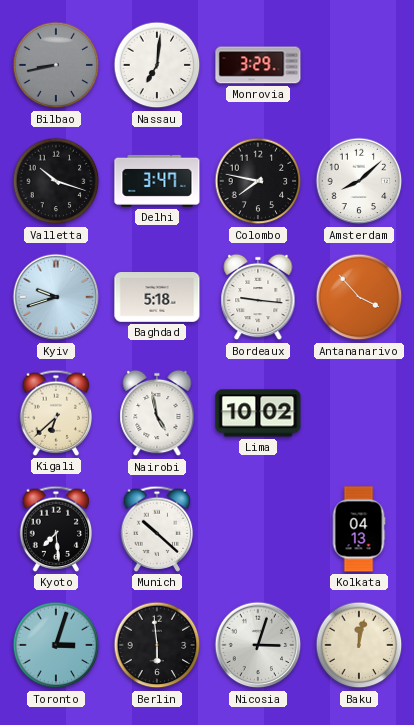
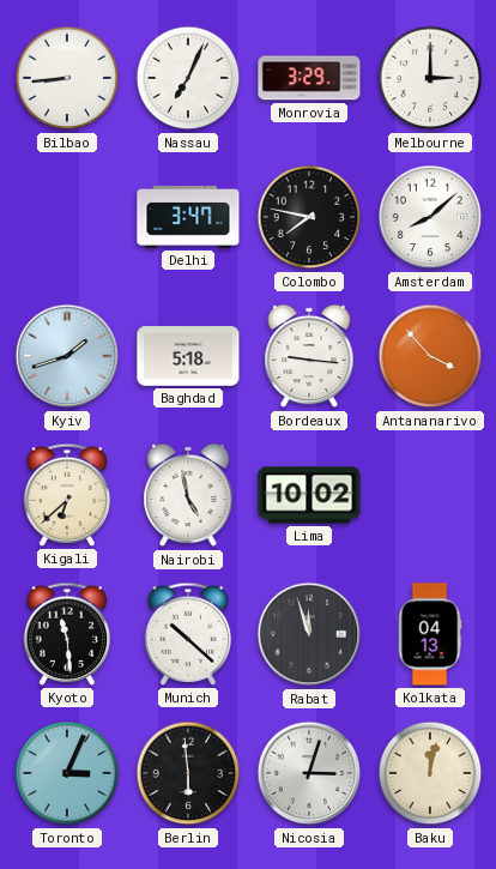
Bilbao: 8:43 -> 8:44 (67, 78)
Bilbao dial: grey -> white (67, 78)
Nassau: 7:01 -> 7:04 (188, 78)
Melbourne: none -> 3:00 (430, 78)
Valletta: 10:18 -> none (56, 181)
Kyiv: 9:42 -> 1:42 (67, 356)
Kyoto: 7:29 -> 11:29 (67, 634)
Rabat: none -> 11:57 (309, 634)
Toronto: 3:03 -> 3:04 (67, 773)
